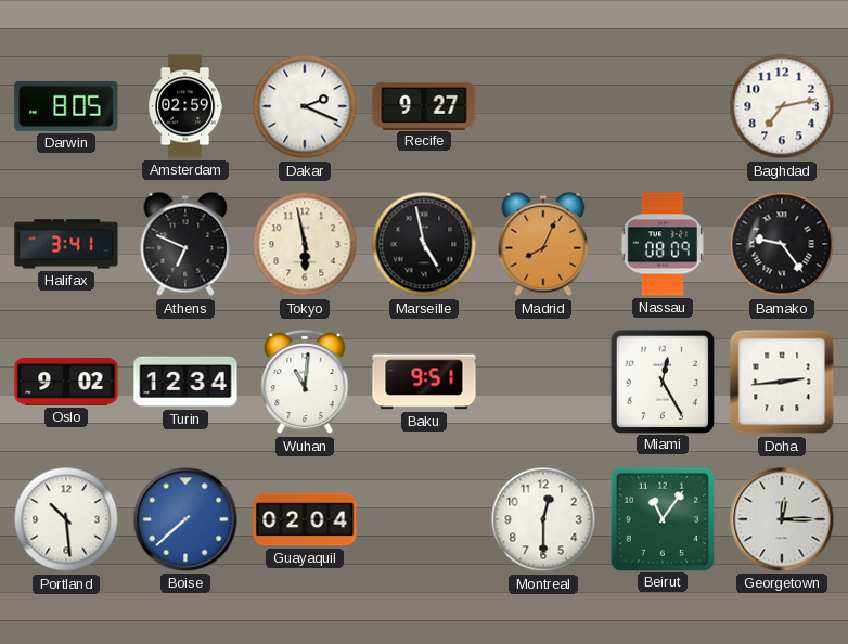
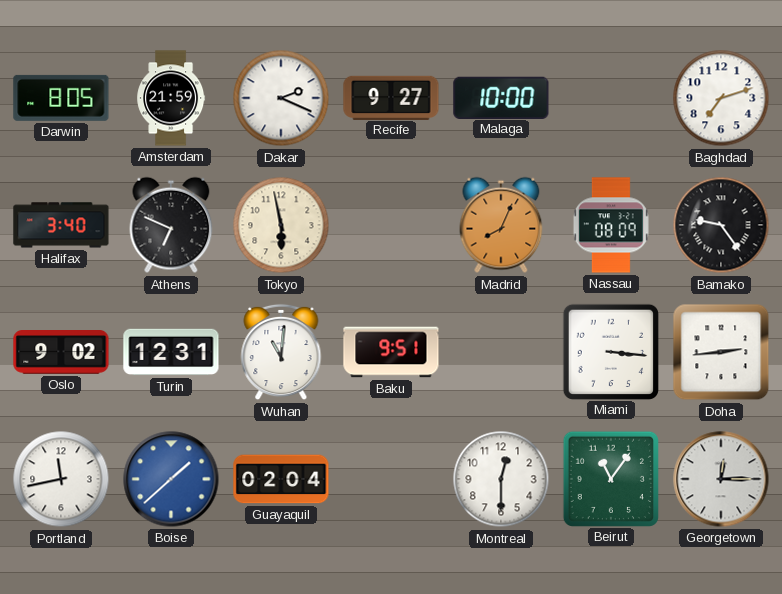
Amsterdam: 02:59 -> 21:59 (171, 98)
Malaga: none -> 10:00 (501, 97)
Baghdad: 7:13 -> 7:12 (721, 98)
Halifax: 3:41 -> 3:40 (61, 225)
Marseille: 4:58 -> none (424, 244)
Turin: 12:34 -> 12:31 (171, 352)
Miami: 12:25 -> 3:16 (610, 351)
Portland: 10:29 -> 11:43 (61, 479)
Boise: 7:38 -> 1:38 (171, 479)
